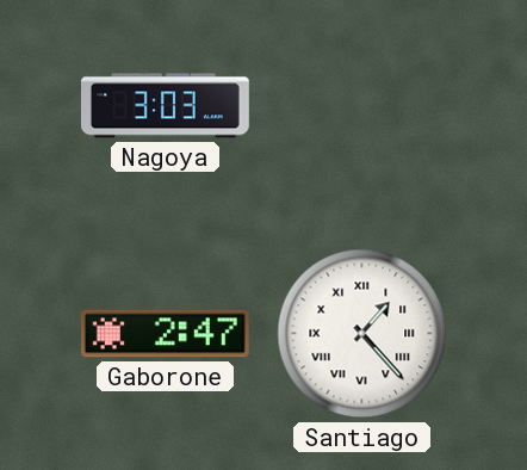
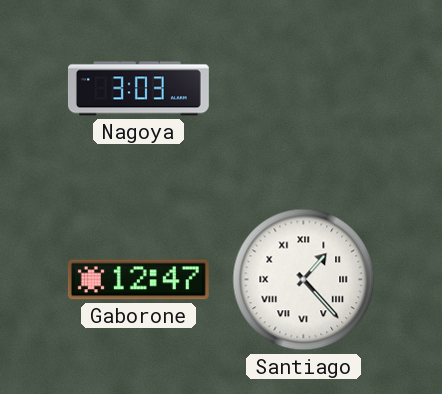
Gaborone: 2:47 -> 12:47 (138, 280)
